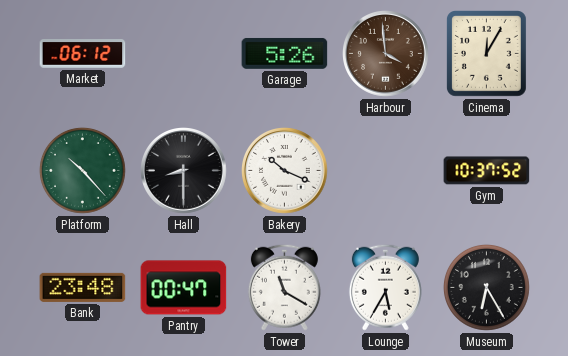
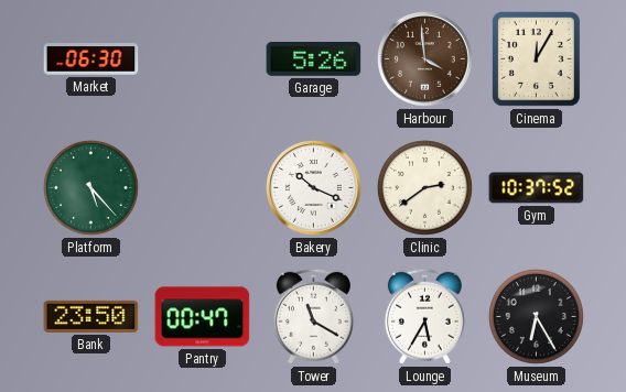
Market: 06:12 -> 06:30 (91, 59)
Platform: 10:23 -> 5:23 (90, 187)
Hall: 8:30 -> none (184, 171)
Clinic: none -> 2:39 (424, 187)
Bank: 23:48 -> 23:50 (91, 316)
